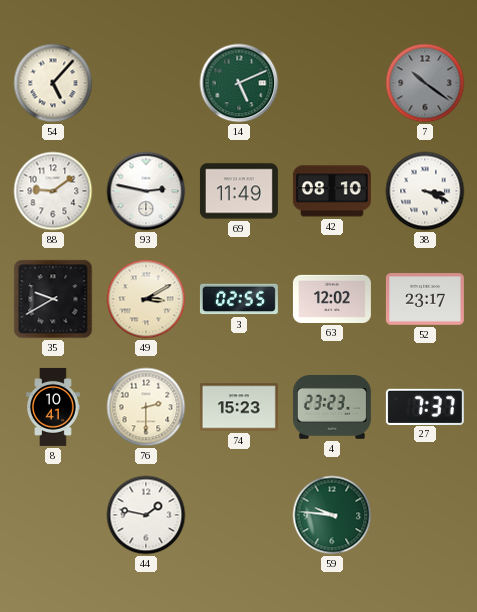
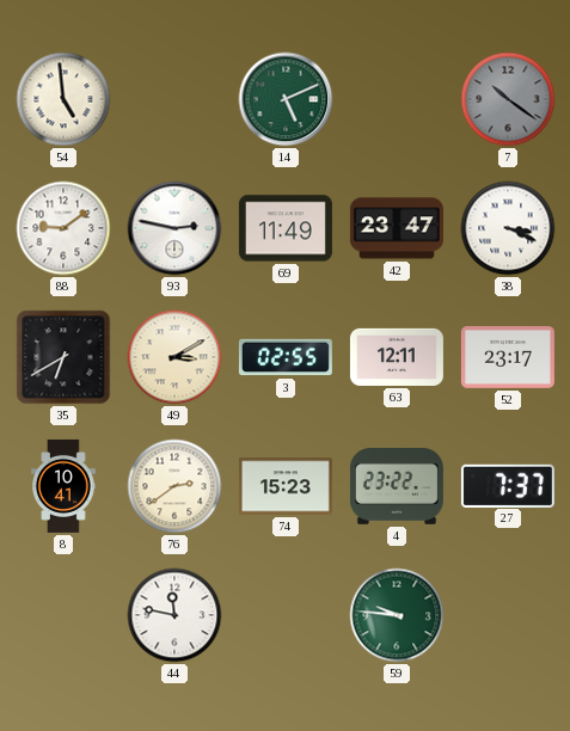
54: 5:07 -> 4:59 (63, 99)
42: 08:10 -> 23:47 (397, 228)
35: 9:40 -> 6:40 (63, 357)
63: 12:02 -> 12:11 (397, 357)
76: 2:30 -> 2:39 (174, 486)
4: 23:23 -> 23:22 (397, 487)
44: 1:47 -> 11:47 (174, 615)
